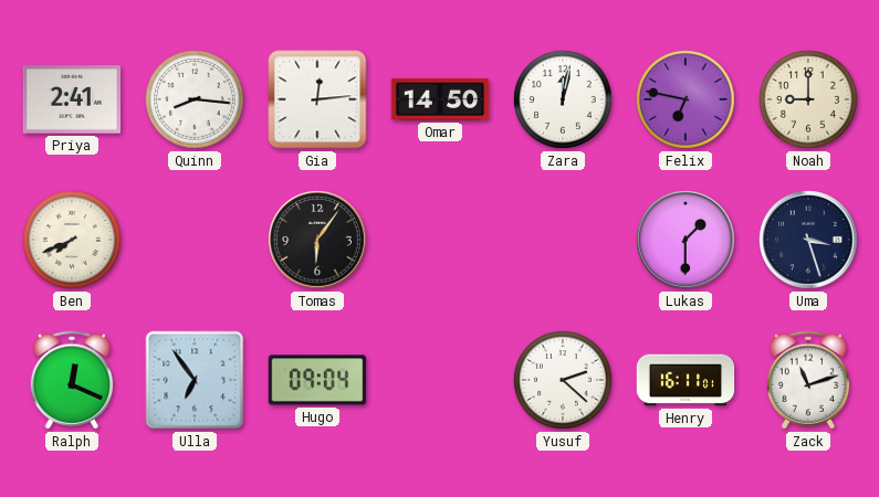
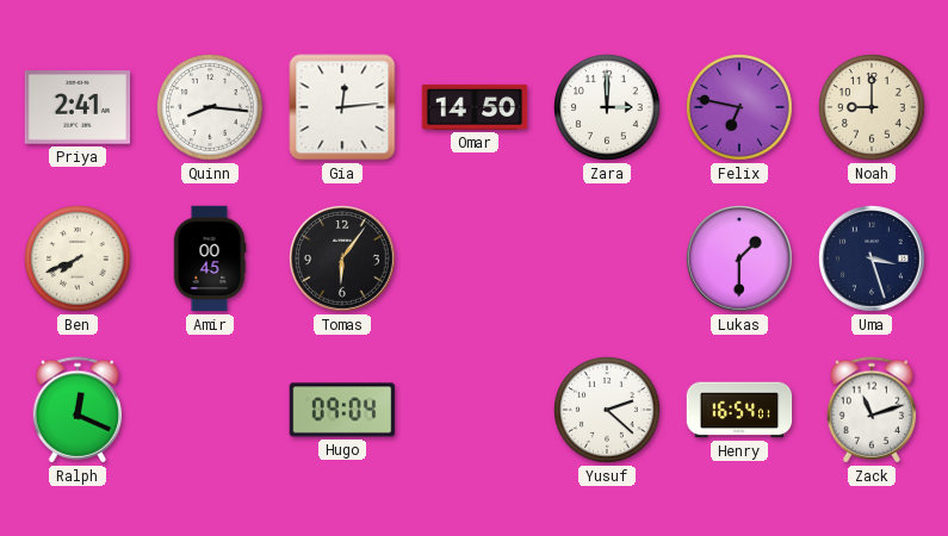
Zara: 12:02 -> 3:00 (608, 108)
Amir: none -> 00:45 (210, 258)
Ulla: 6:54 -> none (195, 380)
Henry: 16:11 -> 16:54 (739, 410)
